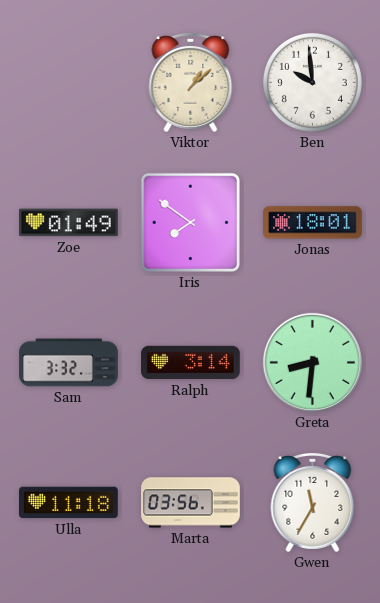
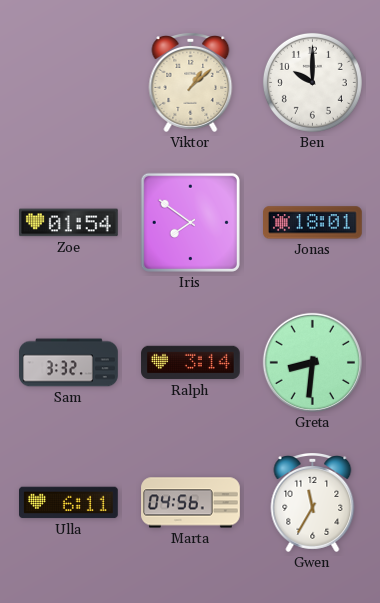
Ben: 9:59 -> 10:00 (312, 82)
Zoe: 01:49 -> 01:54 (69, 223)
Ulla: 11:18 -> 6:11 (69, 503)
Marta: 03:56 -> 04:56 (191, 503)
